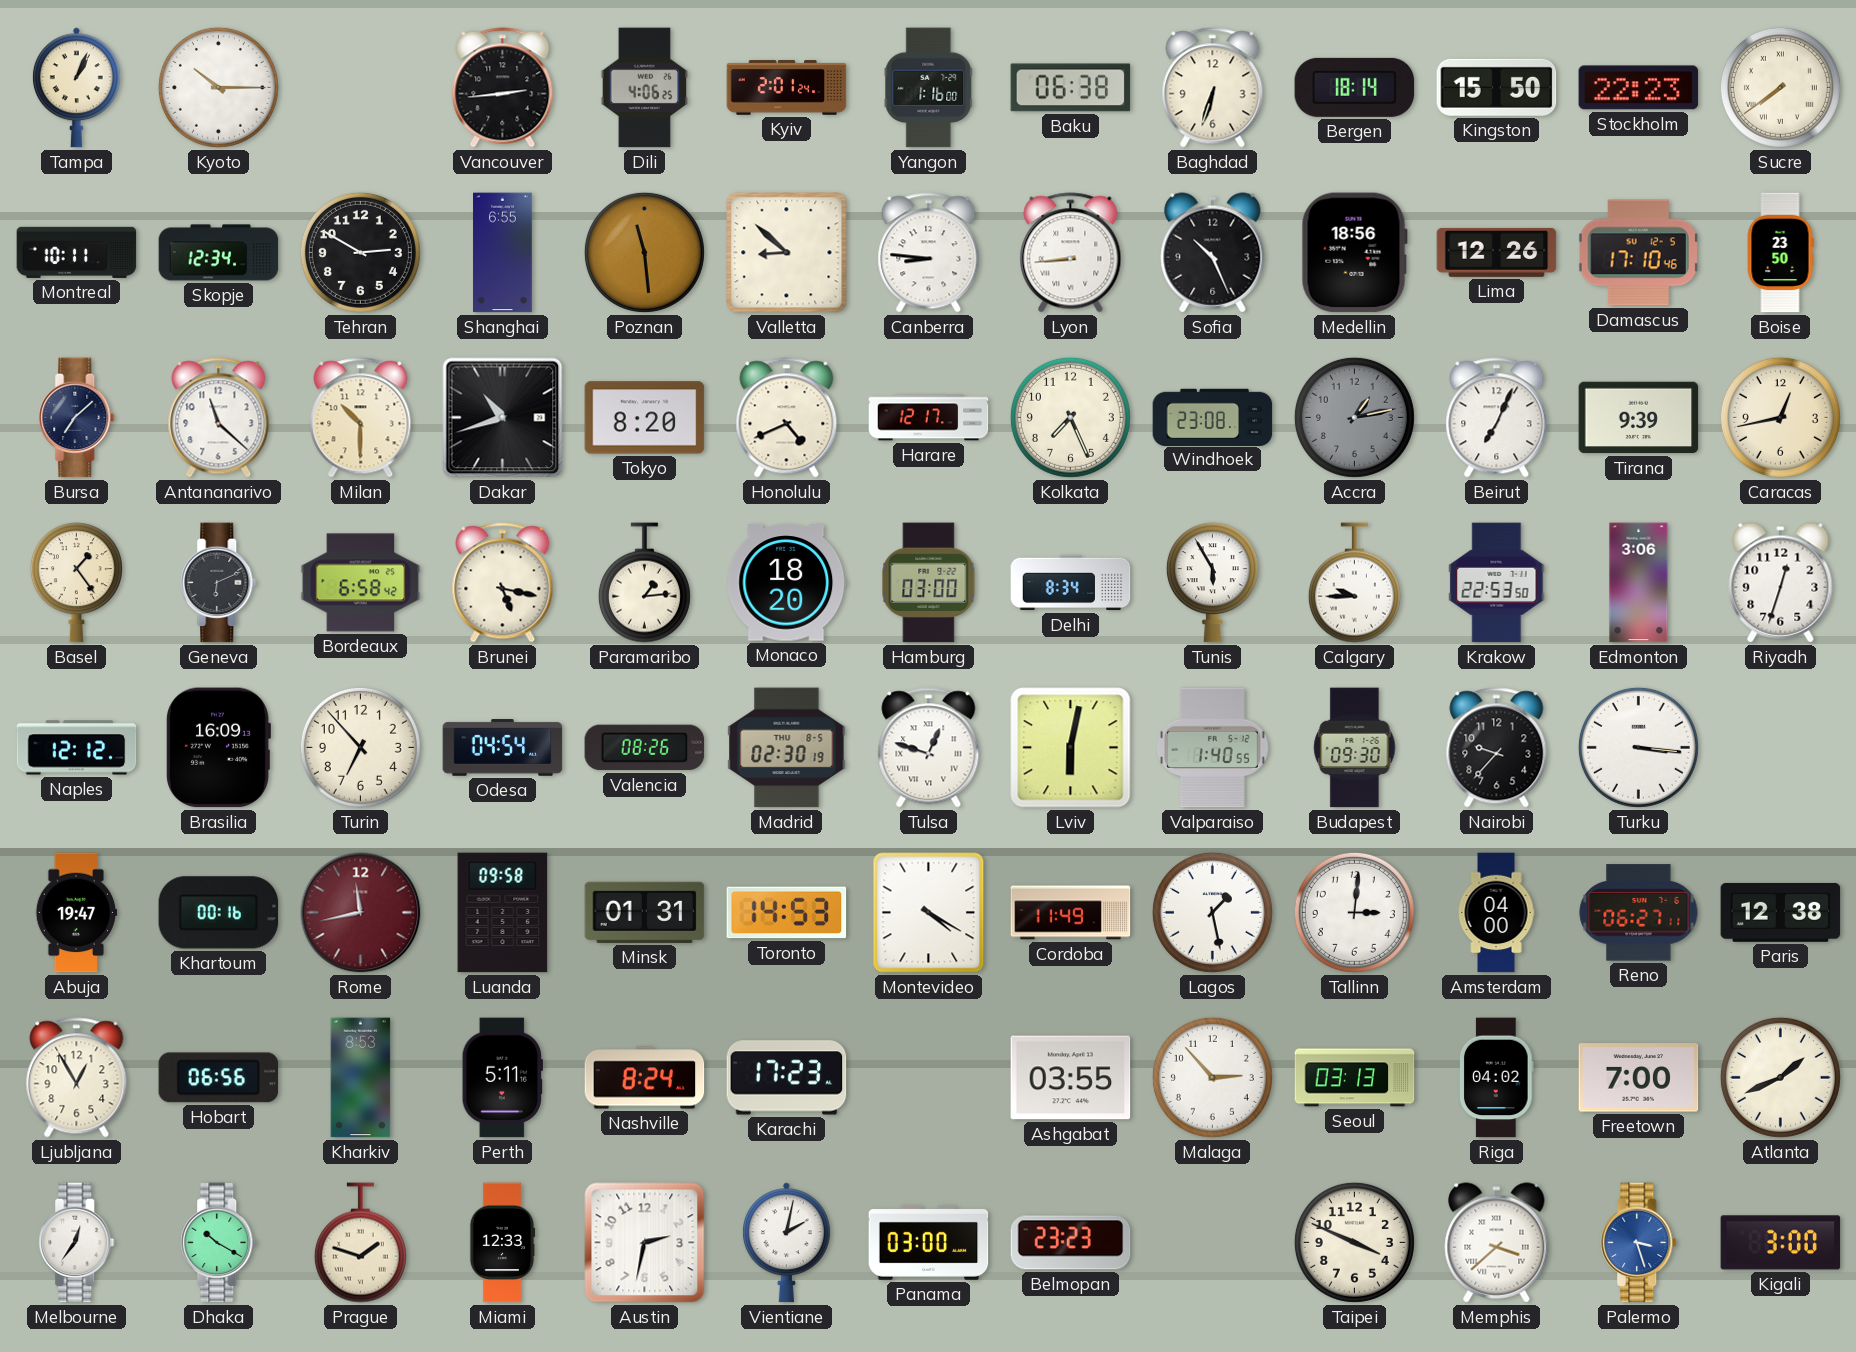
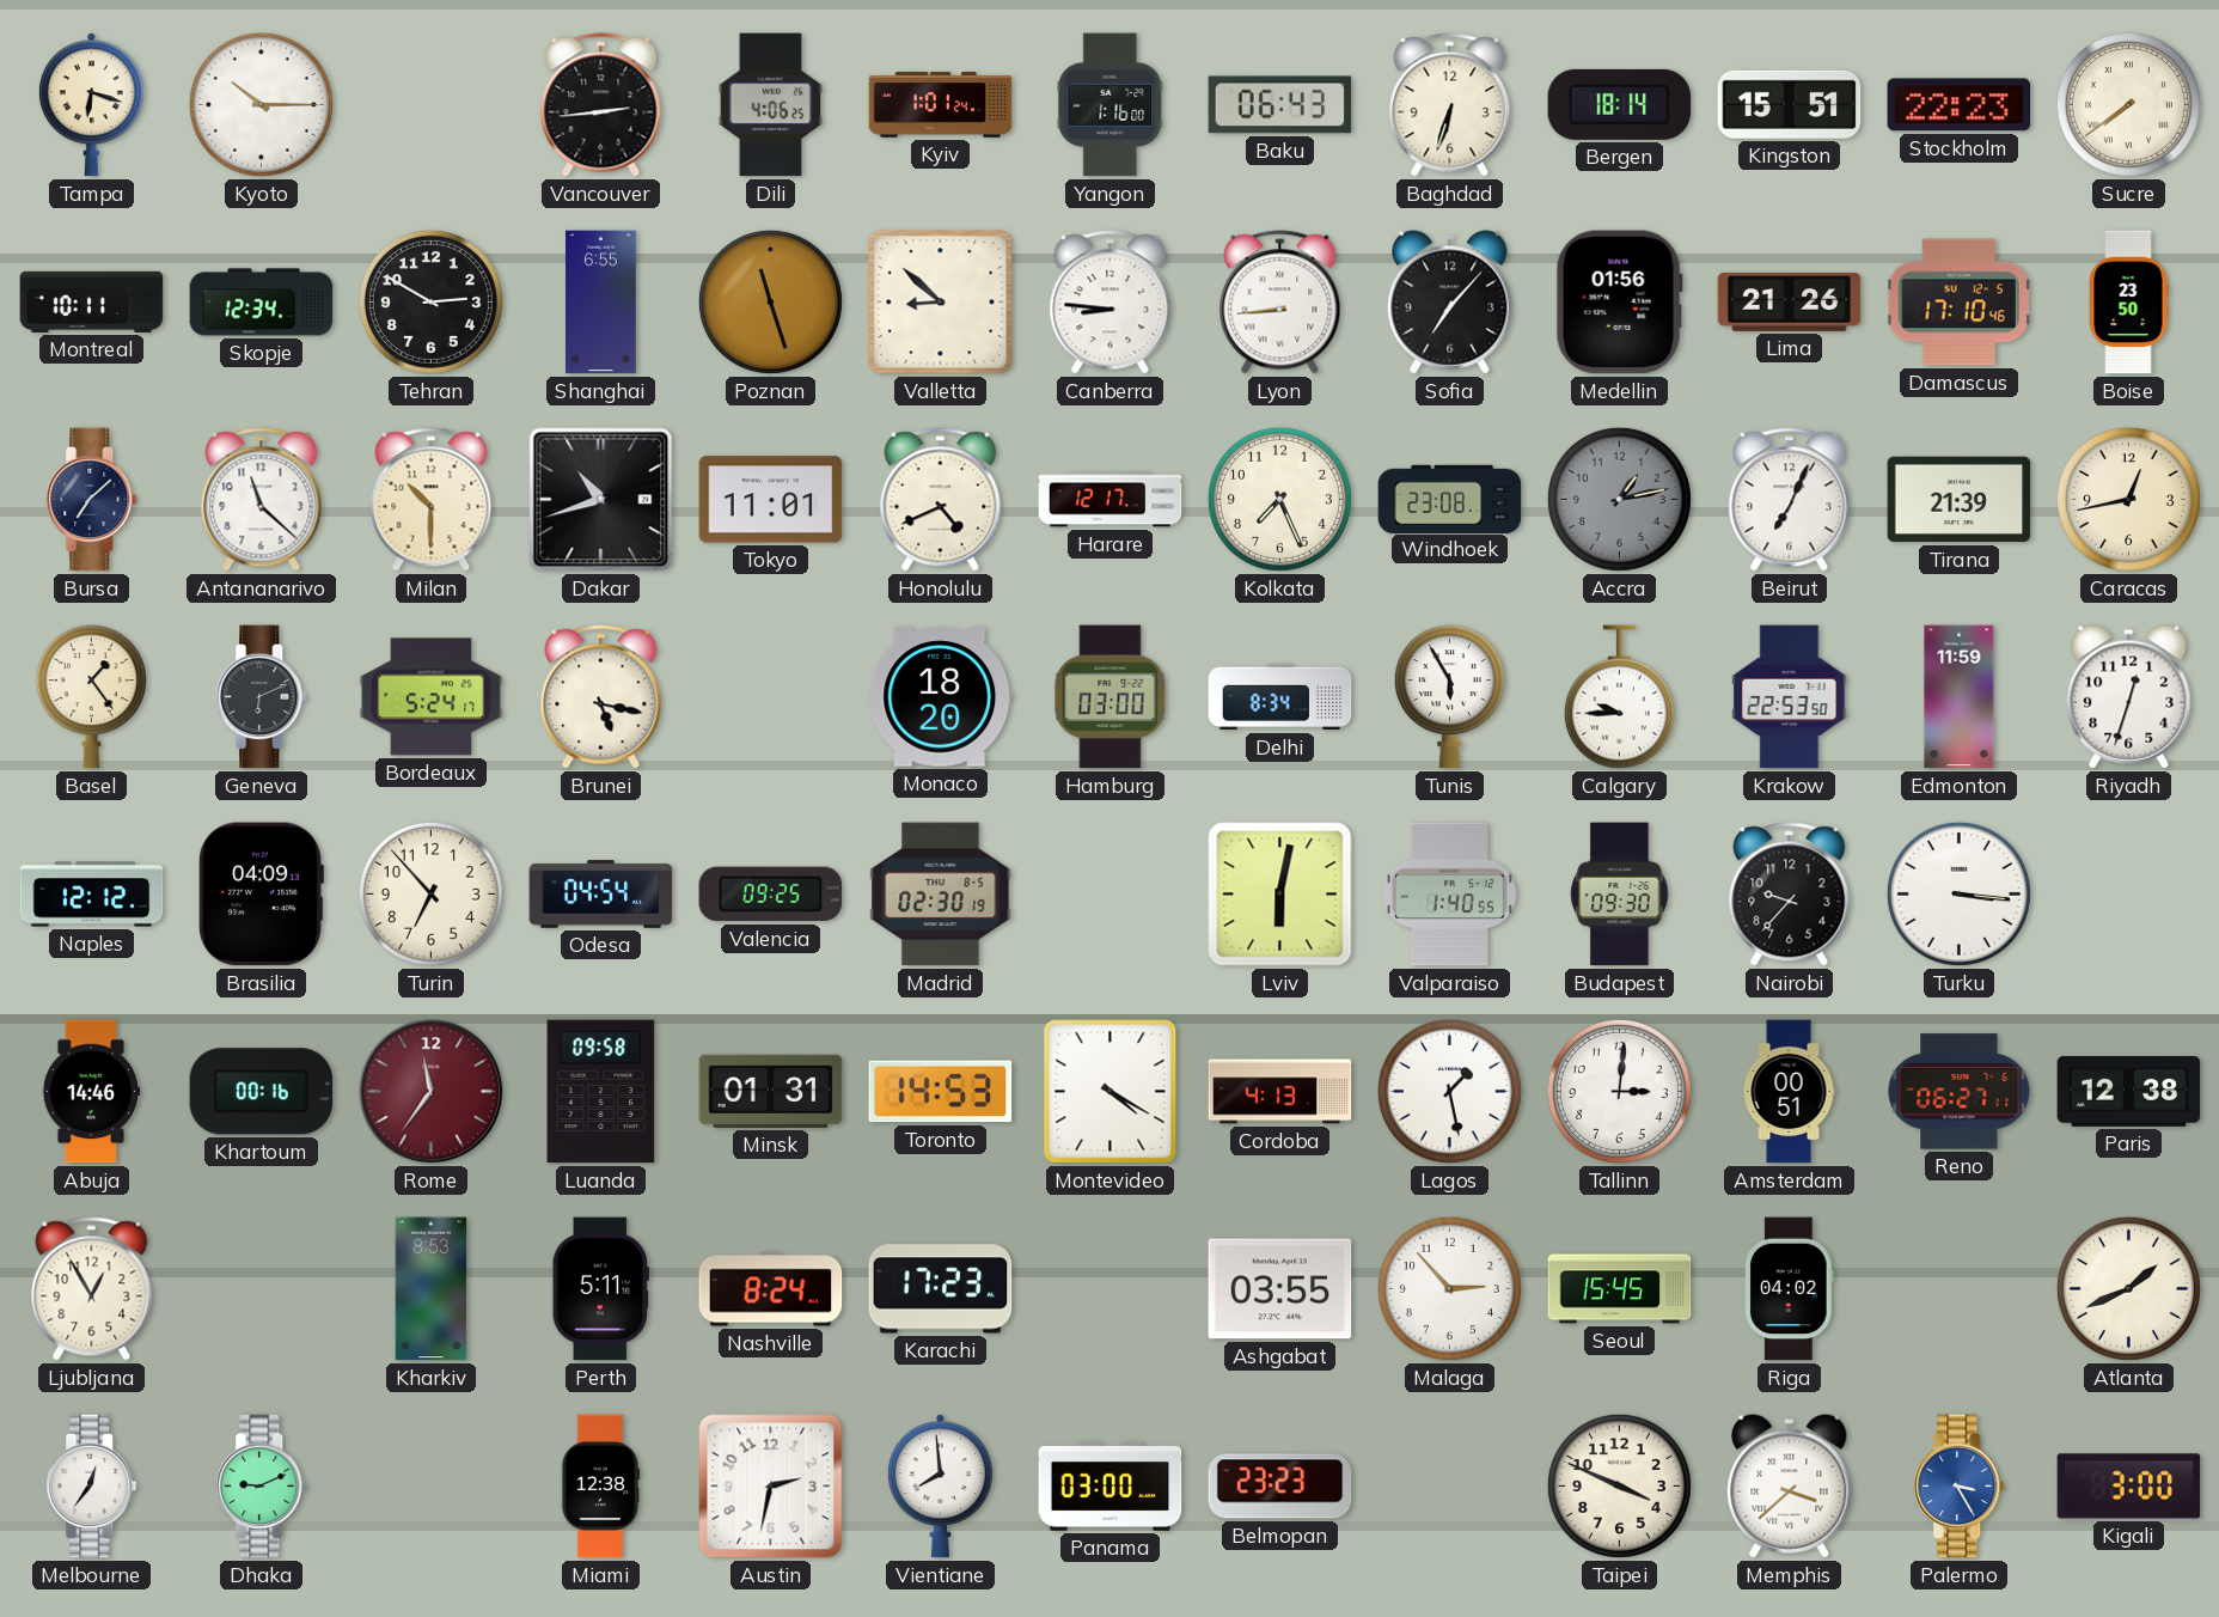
Tampa: 1:04 -> 6:18 (91, 105)
Kyiv: 2:01 -> 1:01 (941, 105)
Baku: 06:38 -> 06:43 (1280, 105)
Kingston: 15:50 -> 15:51 (1790, 104)
Poznan: 11:29 -> 11:27 (770, 301)
Sofia: 10:26 -> 7:07 (1450, 303)
Medellin: 18:56 -> 01:56 (1619, 303)
Lima: 12:26 -> 21:26 (1790, 301)
Tokyo: 8:20 -> 11:01 (771, 500)
Tirana: 9:39 -> 21:39 (1960, 500)
Bordeaux: 6:58 -> 5:24 (432, 697)
Paramaribo: 1:14 -> none (644, 583)
Edmonton: 3:06 -> 11:59 (1960, 697)
Brasilia: 16:09 -> 04:09 (261, 895)
Valencia: 08:26 -> 09:25 (771, 895)
Tulsa: 12:48 -> none (929, 748)
Abuja: 19:47 -> 14:46 (91, 1092)
Rome: 11:43 -> 11:36 (432, 1092)
Cordoba: 11:49 -> 4:13 (1280, 1092)
Amsterdam: 04:00 -> 00:51 (1789, 1092)
Hobart: 06:56 -> none (219, 1078)
Seoul: 03:13 -> 15:45 (1620, 1289)
Freetown: 7:00 -> none (1639, 1078)
Dhaka: 10:20 -> 9:11 (262, 1487)
Prague: 1:48 -> none (360, 1243)
Miami: 12:33 -> 12:38 (600, 1487)
Vientiane: 2:02 -> 7:59 (940, 1487)
Palermo: 3:27 -> 3:25 (1960, 1487)
